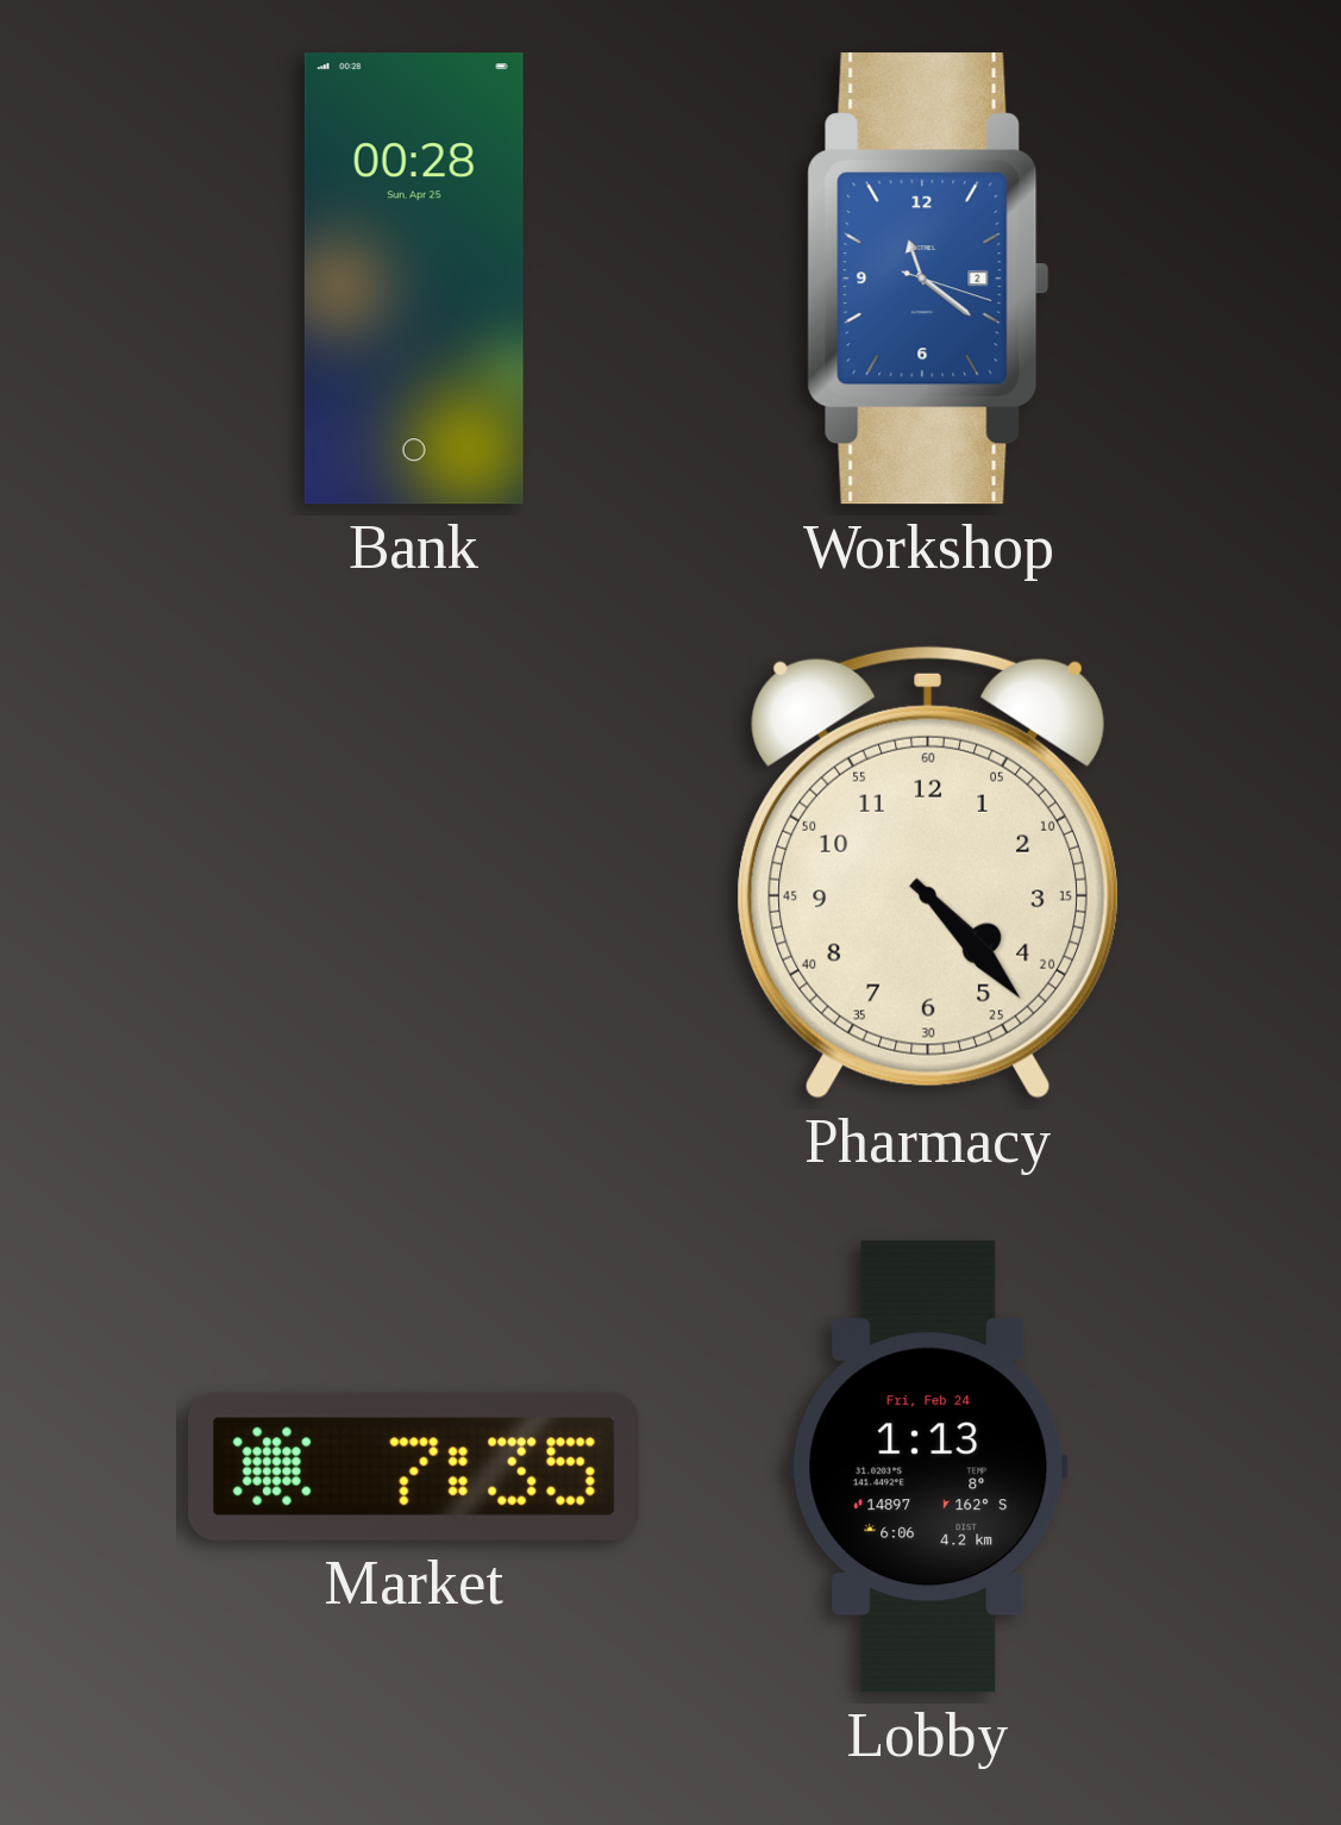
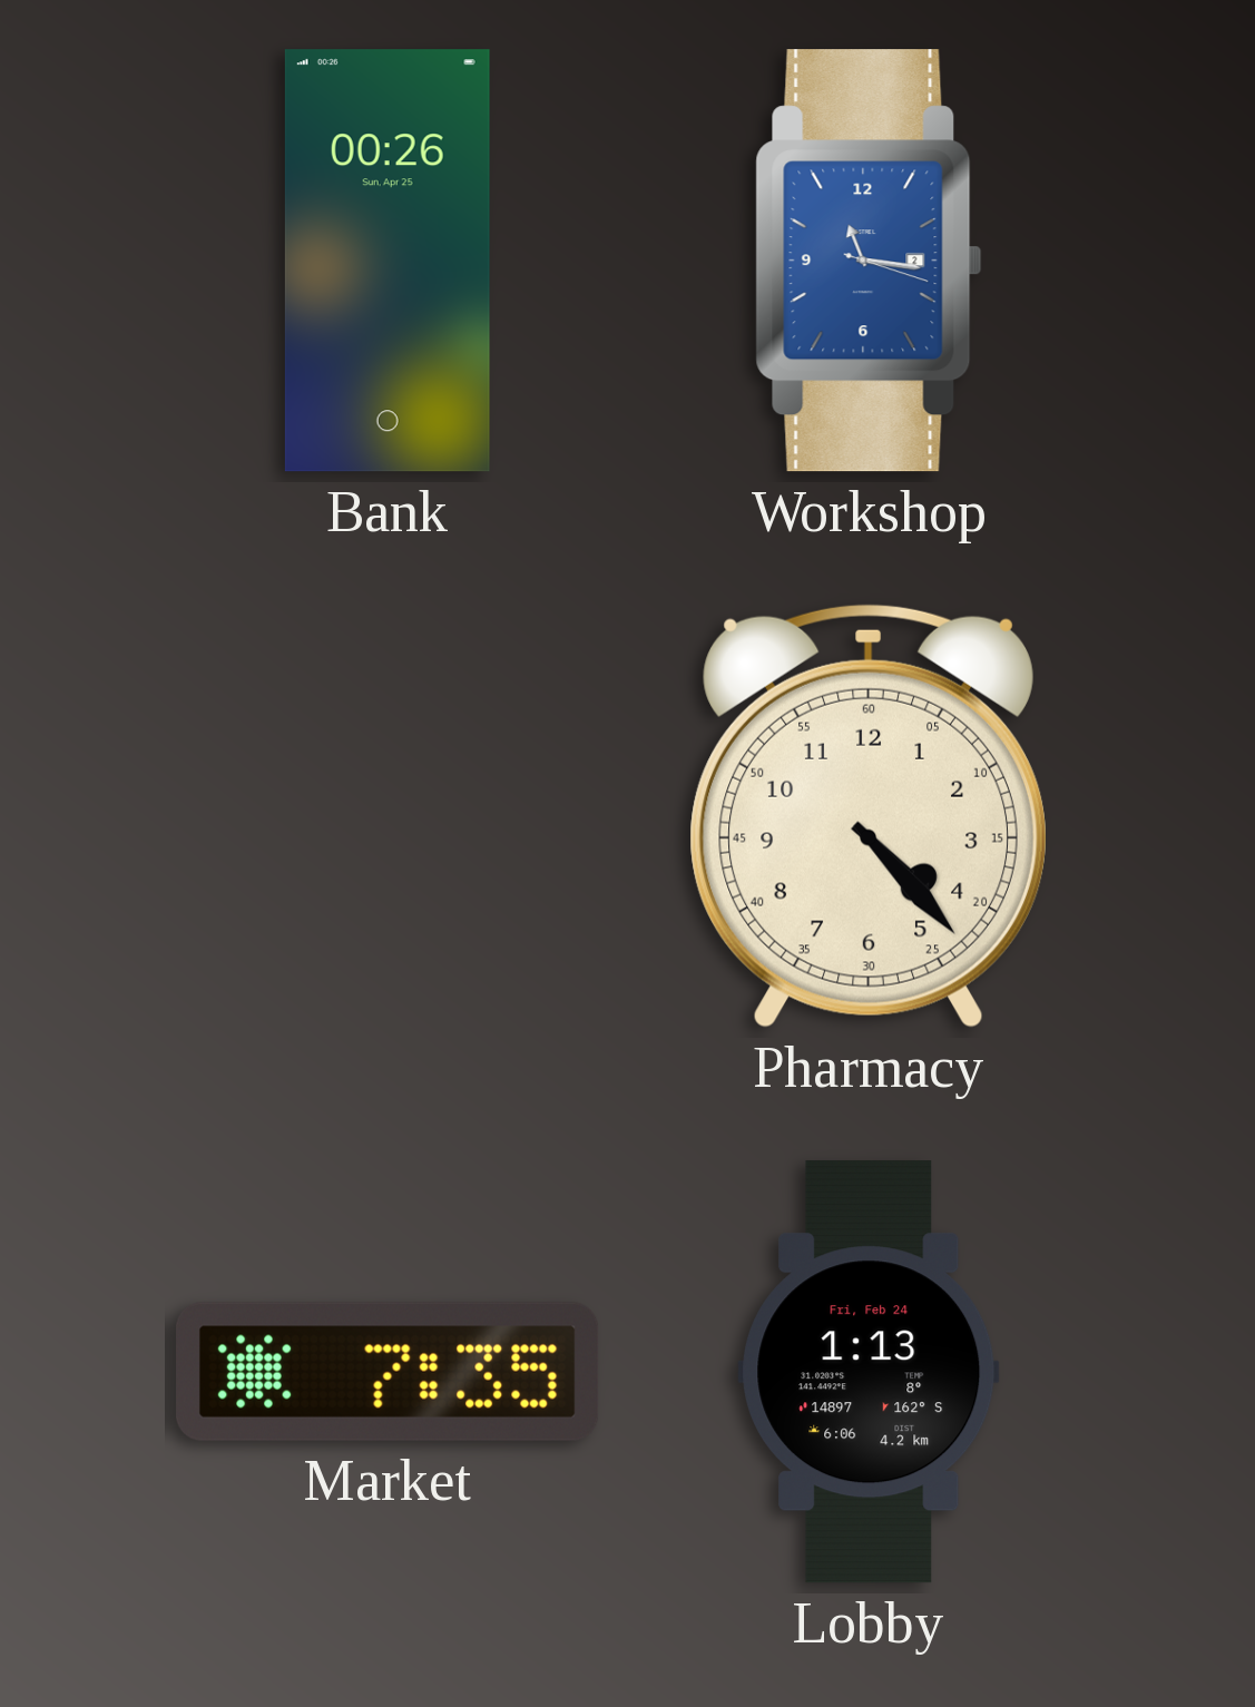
Bank: 00:28 -> 00:26 (388, 261)
Workshop: 11:21 -> 11:16 (869, 261)
